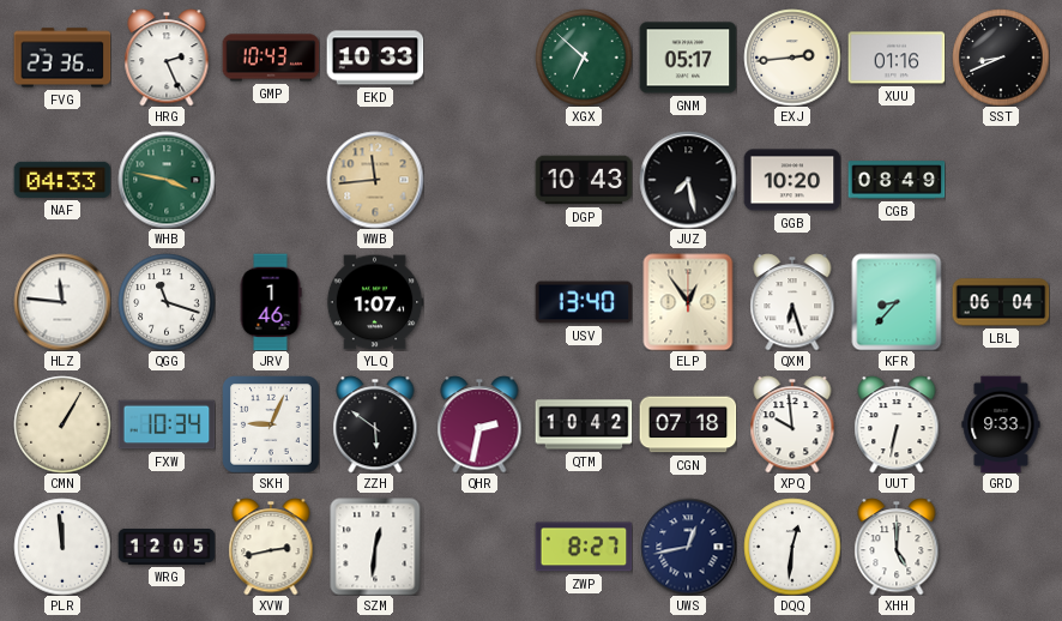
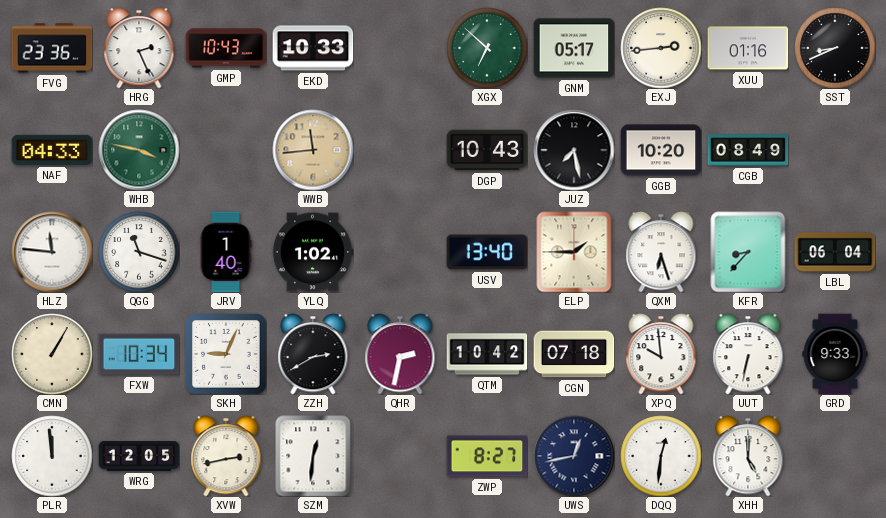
JRV: 1:46 -> 1:40 (226, 252)
YLQ: 1:07 -> 1:02 (313, 252)
ELP: 12:54 -> 1:45 (574, 252)
ZZH: 5:51 -> 2:40 (313, 354)
